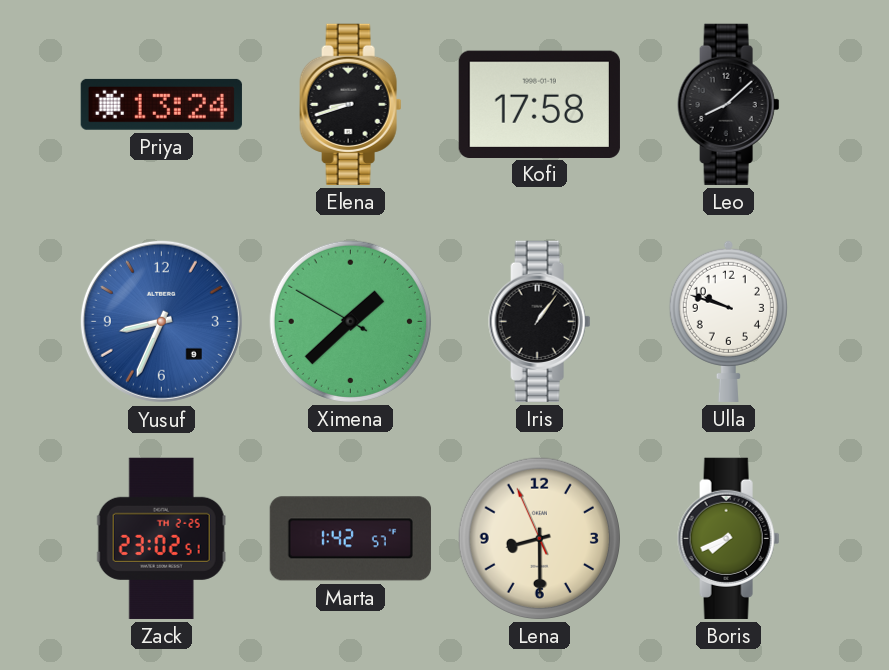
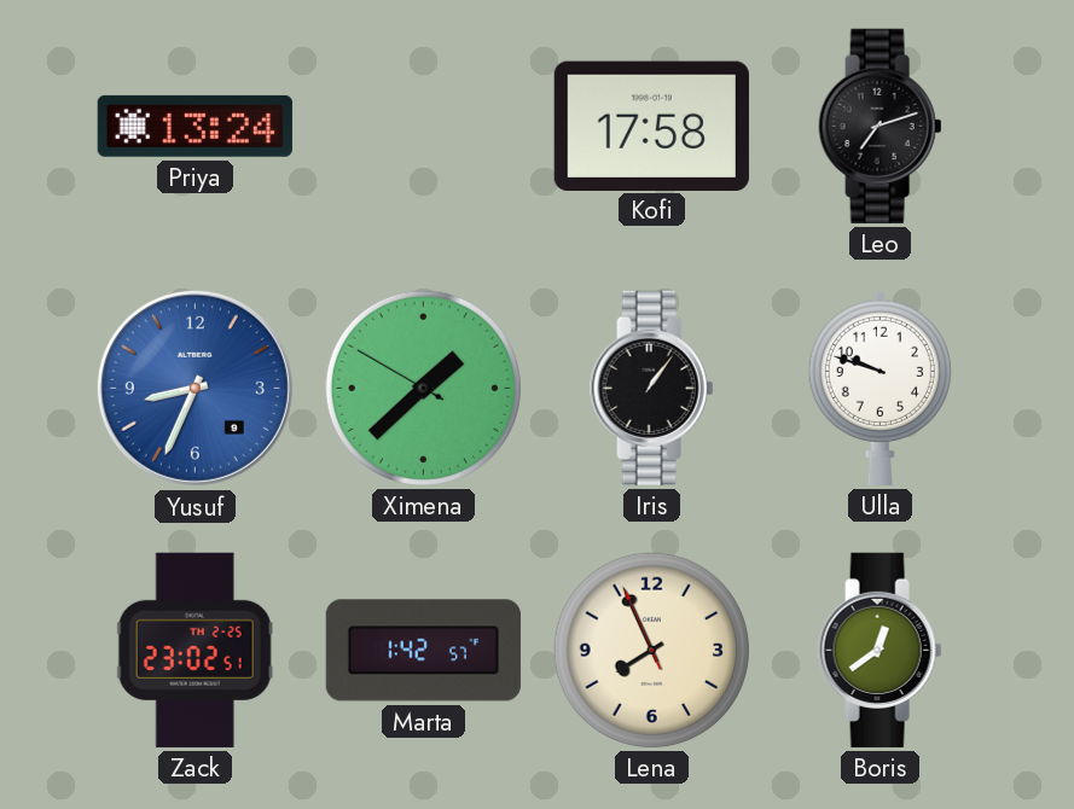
Elena: 8:42 -> none (351, 104)
Leo: 8:08 -> 7:12 (881, 126)
Lena: 8:29 -> 7:55 (651, 650)
Boris: 7:41 -> 12:39 (881, 650)
